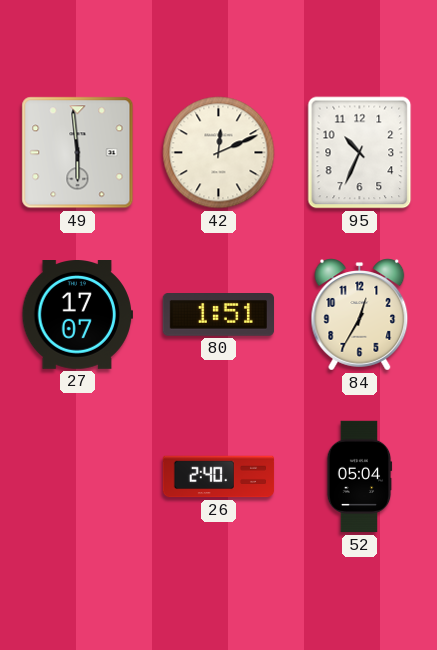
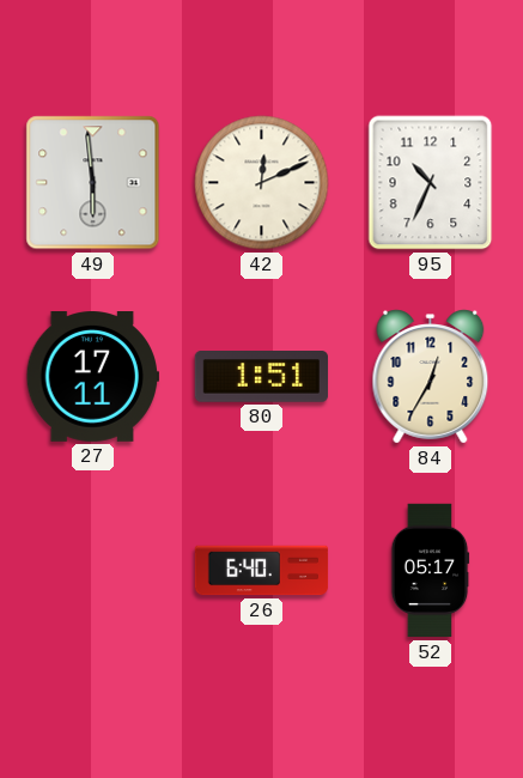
27: 17:07 -> 17:11 (92, 377)
26: 2:40 -> 6:40 (262, 571)
52: 05:04 -> 05:17 (430, 571)
